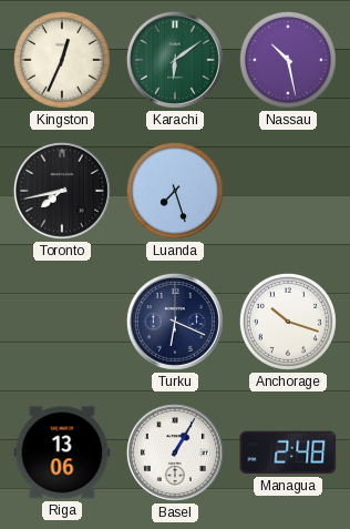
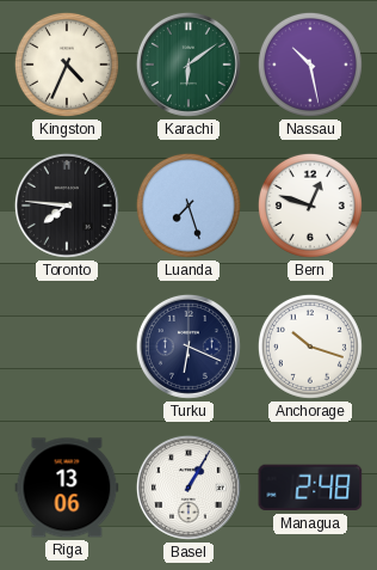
Kingston: 12:34 -> 4:34 (67, 65)
Toronto: 7:43 -> 7:46 (67, 206)
Bern: none -> 12:48 (310, 206)
